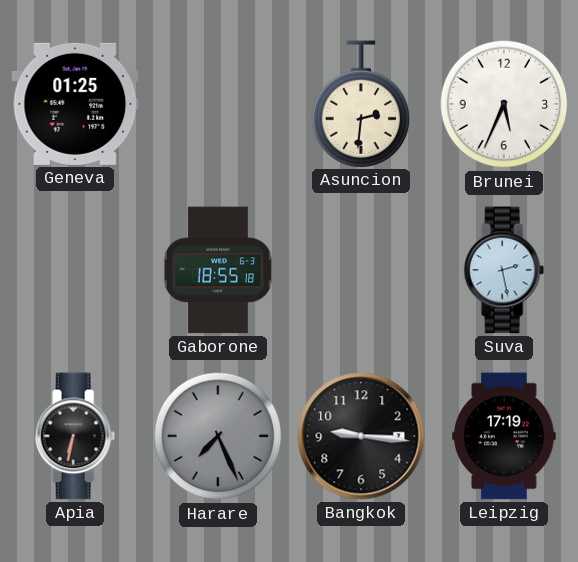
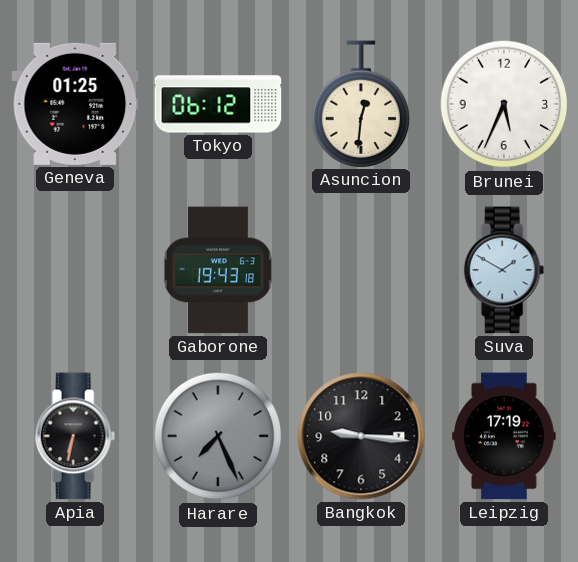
Tokyo: none -> 06:12 (218, 104)
Asuncion: 2:31 -> 12:31 (361, 104)
Gaborone: 18:55 -> 19:43 (218, 270)
Suva: 2:28 -> 1:50 (504, 270)
